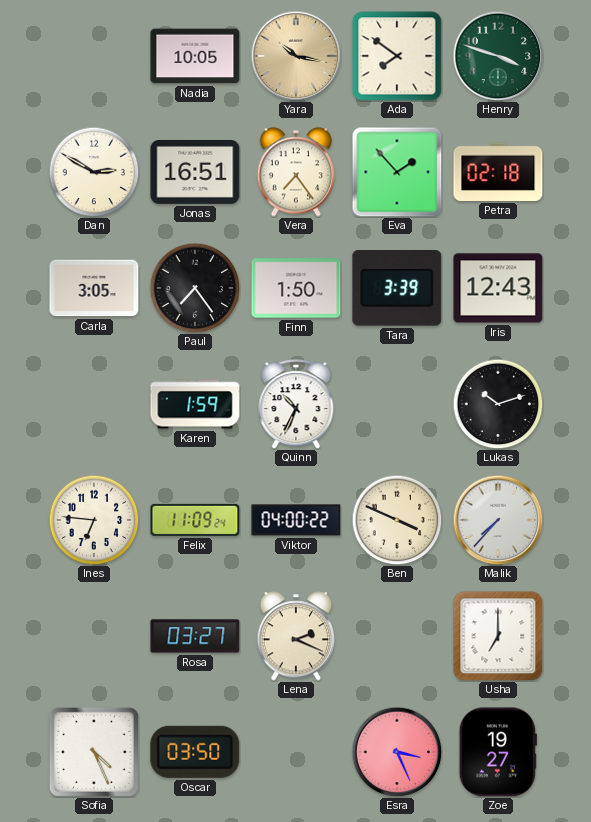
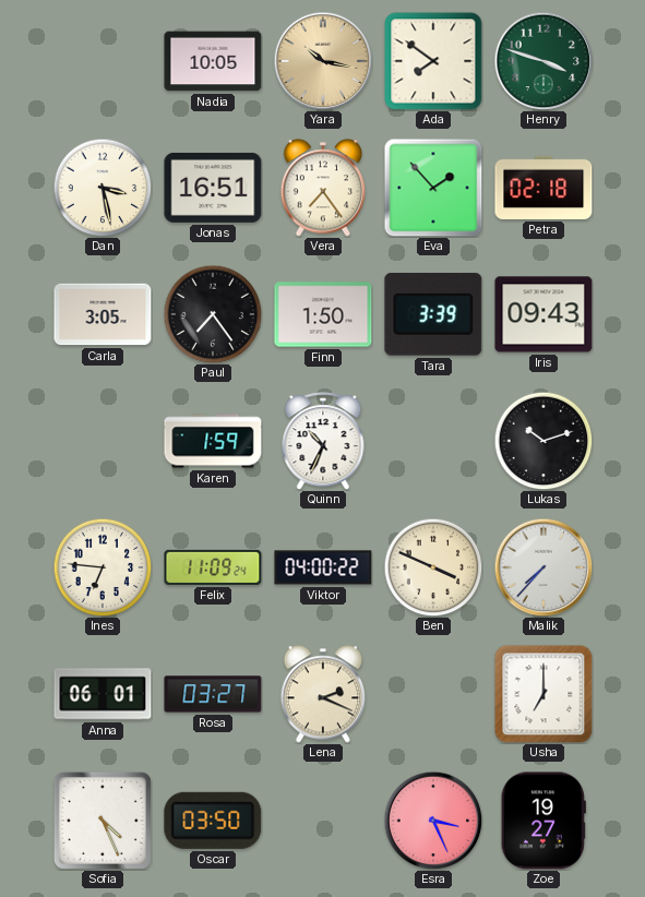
Dan: 2:50 -> 3:28 (103, 188)
Iris: 12:43 -> 09:43 (544, 314)
Anna: none -> 06:01 (103, 694)
